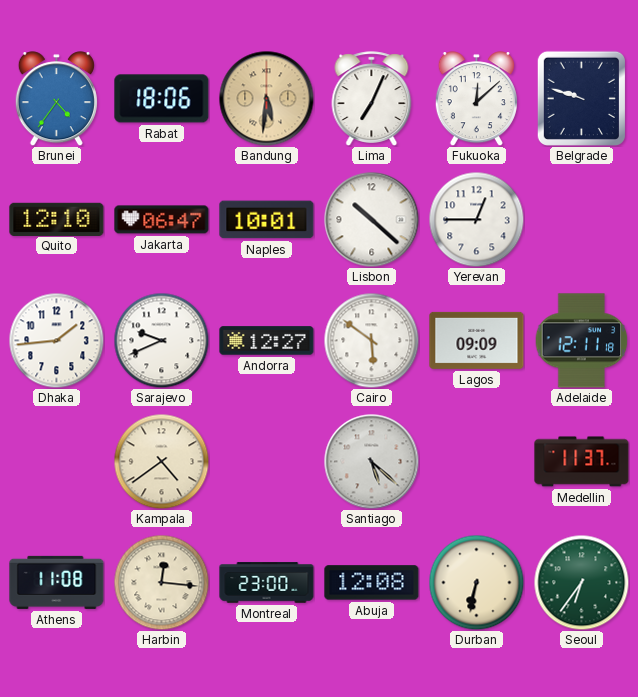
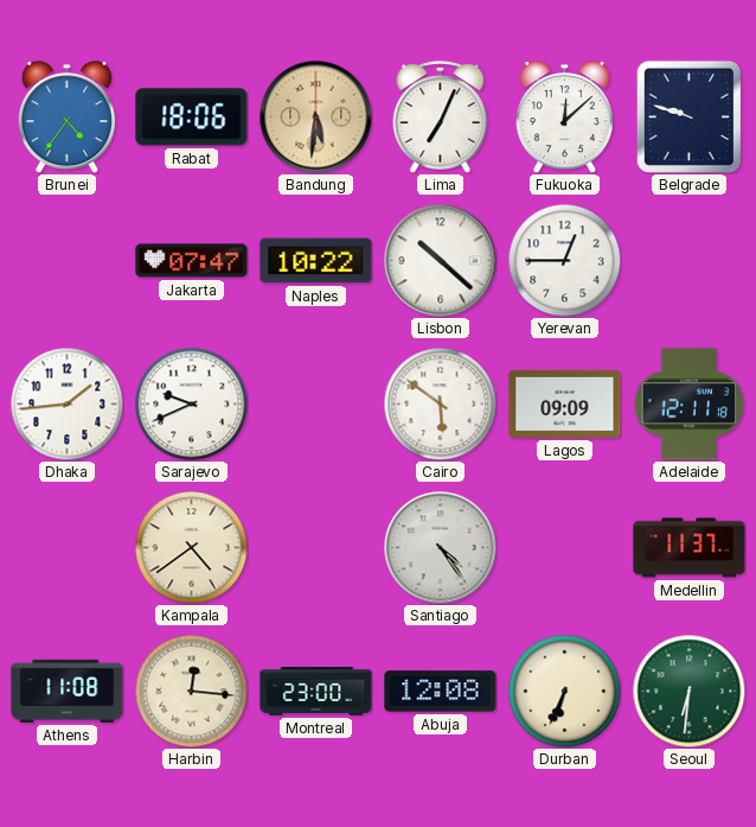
Quito: 12:10 -> none (57, 219)
Jakarta: 06:47 -> 07:47 (192, 261)
Naples: 10:01 -> 10:22 (316, 261)
Andorra: 12:27 -> none (267, 341)
Santiago: 5:22 -> 4:24 (440, 547)
Durban: 6:32 -> 6:34 (564, 691)
Seoul: 6:36 -> 6:31 (688, 691)
